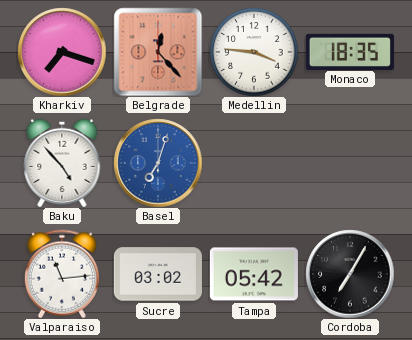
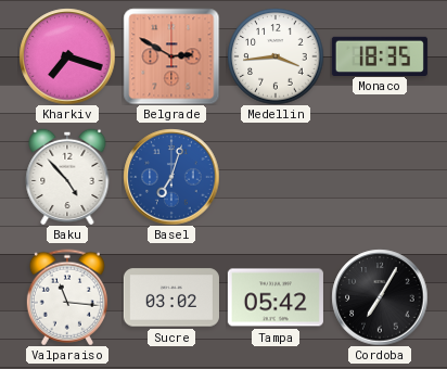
Belgrade: 12:23 -> 2:50 (171, 56)
Medellin: 3:46 -> 3:44 (276, 56)
Valparaiso: 11:14 -> 11:16 (67, 297)
